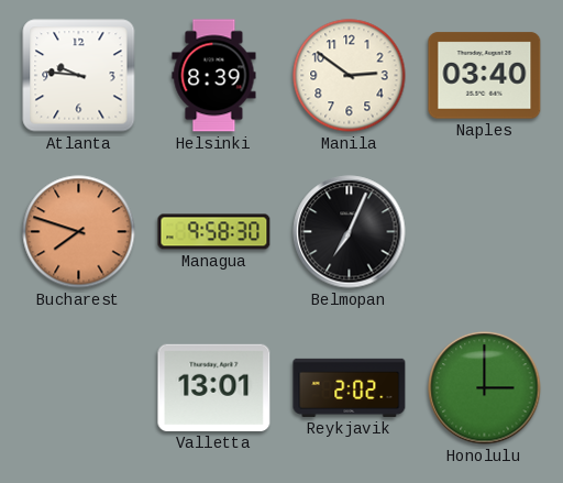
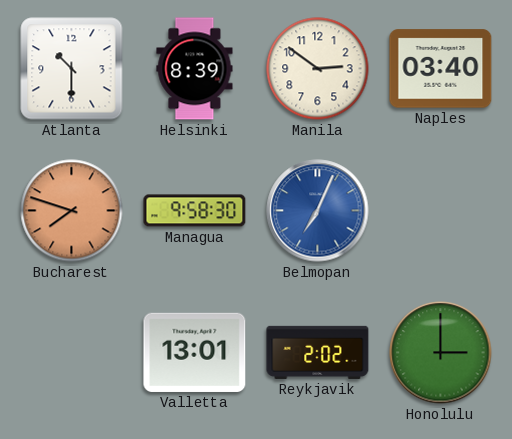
Atlanta: 9:46 -> 10:30 (72, 69)
Belmopan dial: black -> blue (318, 211)
